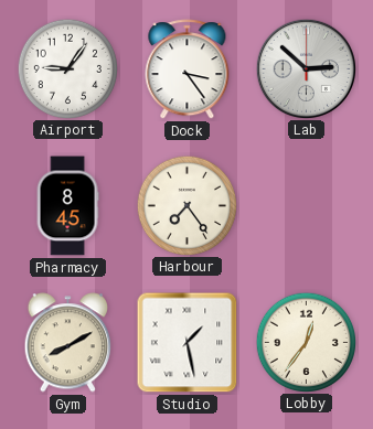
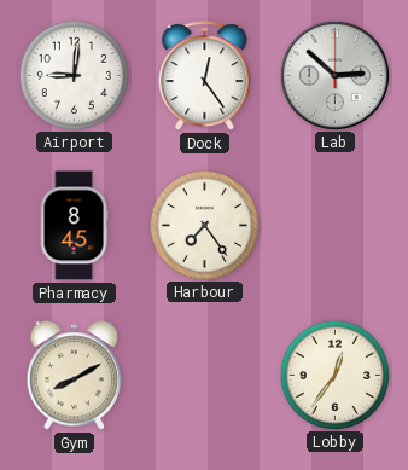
Airport: 9:06 -> 9:01 (74, 75)
Dock: 3:24 -> 12:24 (205, 76)
Studio: 1:28 -> none (188, 343)
